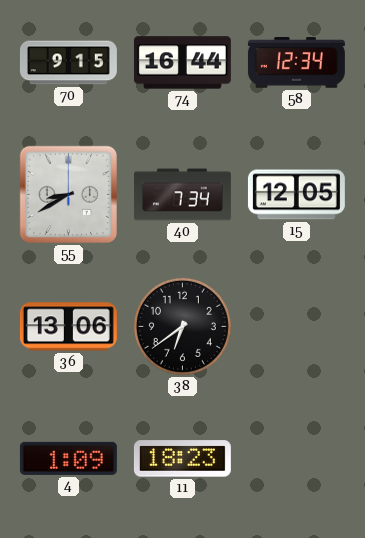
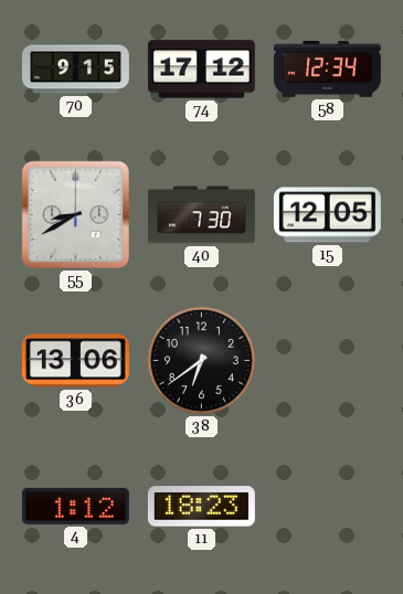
74: 16:44 -> 17:12 (201, 70)
40: 7:34 -> 7:30 (201, 215)
4: 1:09 -> 1:12 (75, 506)
